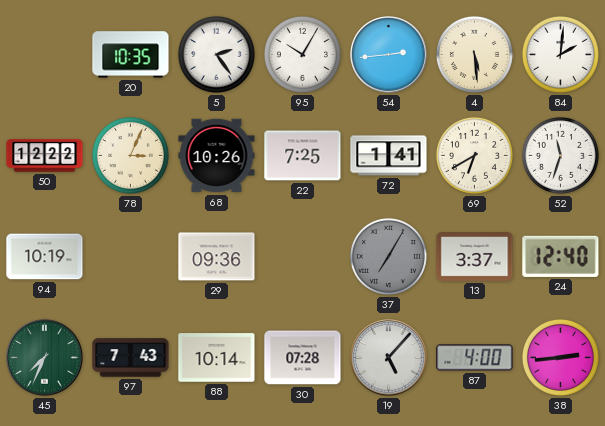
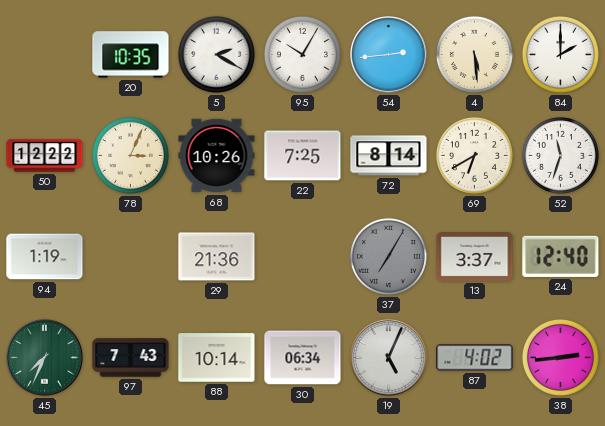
5: 2:24 -> 2:20 (216, 54)
84: 2:01 -> 2:00 (560, 54)
72: 1:41 -> 8:14 (389, 156)
94: 10:19 -> 1:19 (45, 257)
29: 09:36 -> 21:36 (217, 257)
30: 07:28 -> 06:34 (303, 358)
19: 5:07 -> 5:04 (389, 358)
87: 4:00 -> 4:02 (475, 358)
